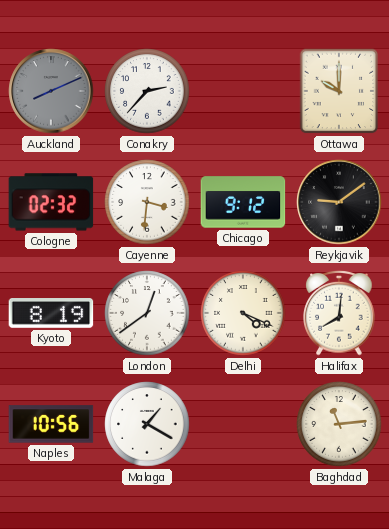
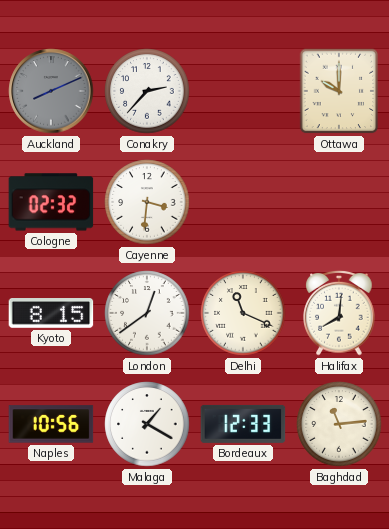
Chicago: 9:12 -> none (243, 202)
Reykjavik: 9:09 -> none (339, 202)
Kyoto: 8:19 -> 8:15 (51, 313)
Delhi: 4:19 -> 11:19 (243, 313)
Bordeaux: none -> 12:33 (243, 424)
